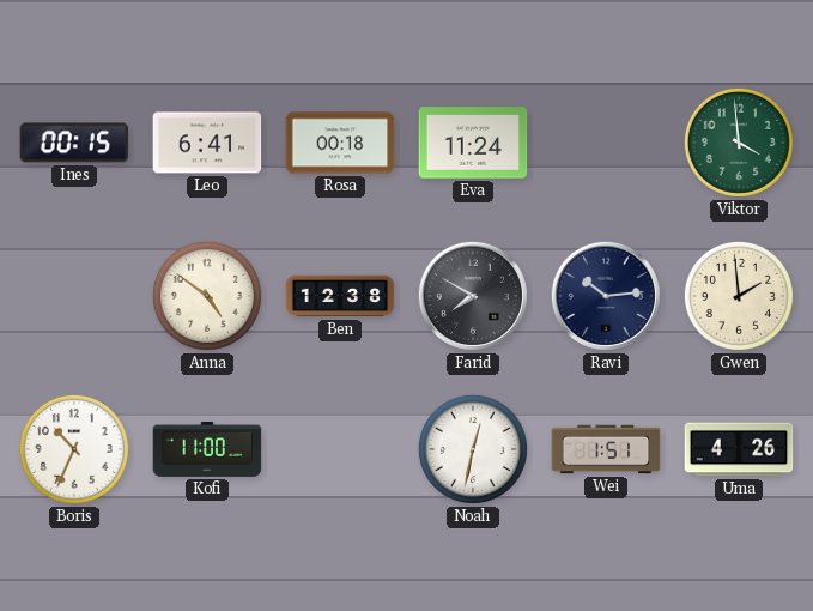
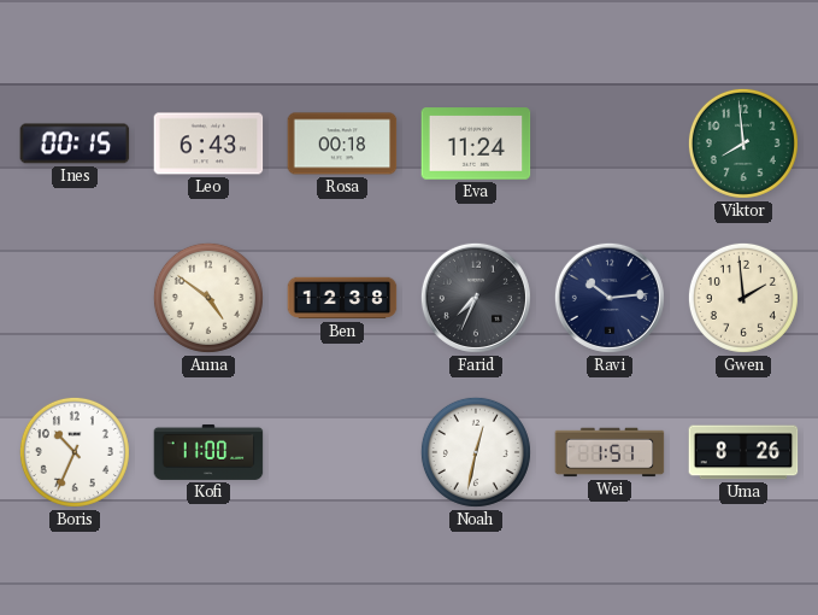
Leo: 6:41 -> 6:43 (208, 143)
Viktor: 3:59 -> 7:59 (743, 143)
Farid: 7:50 -> 7:34 (476, 298)
Uma: 4:26 -> 8:26 (743, 452)
